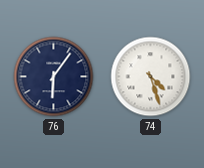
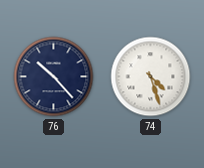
76: 6:06 -> 10:23 (54, 77)
